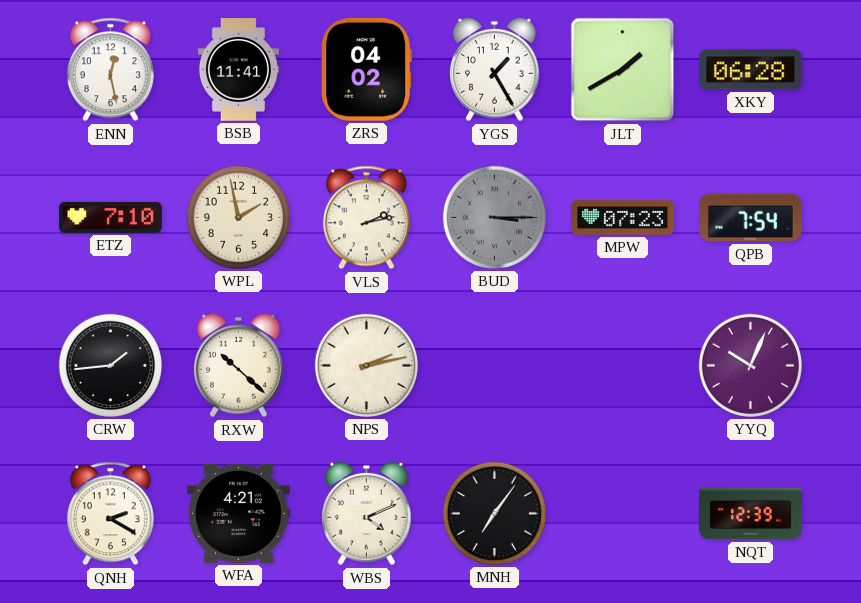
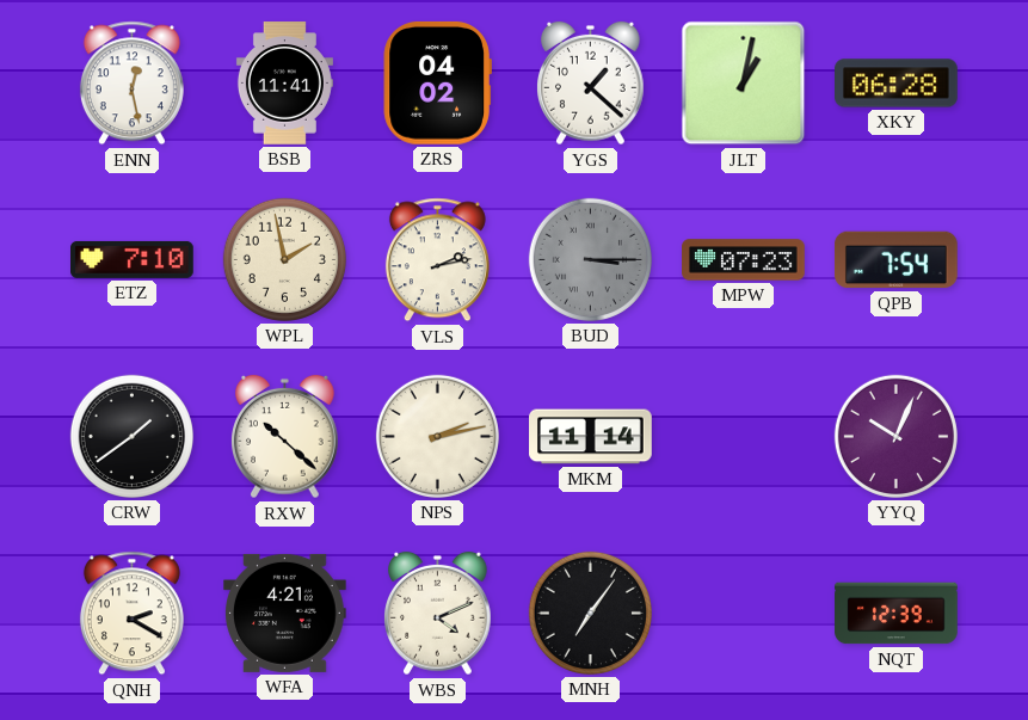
YGS: 1:25 -> 1:22 (591, 84)
JLT: 1:40 -> 1:02 (744, 84)
CRW: 1:44 -> 1:39 (131, 436)
MKM: none -> 11:14 (591, 437)
